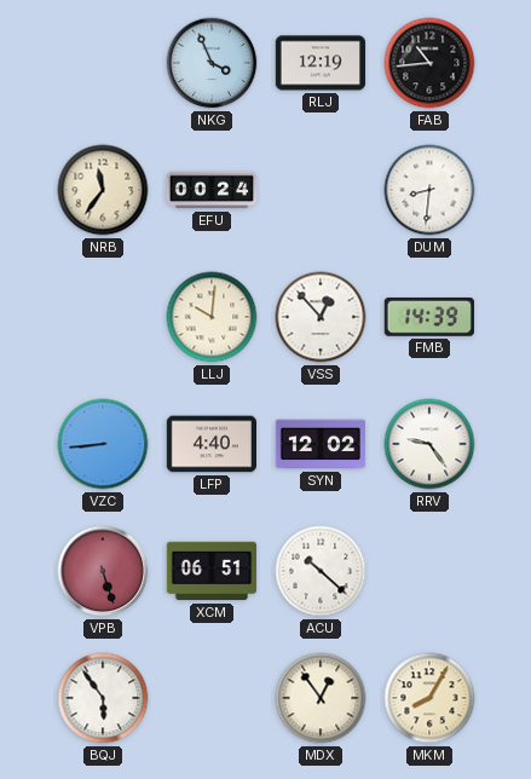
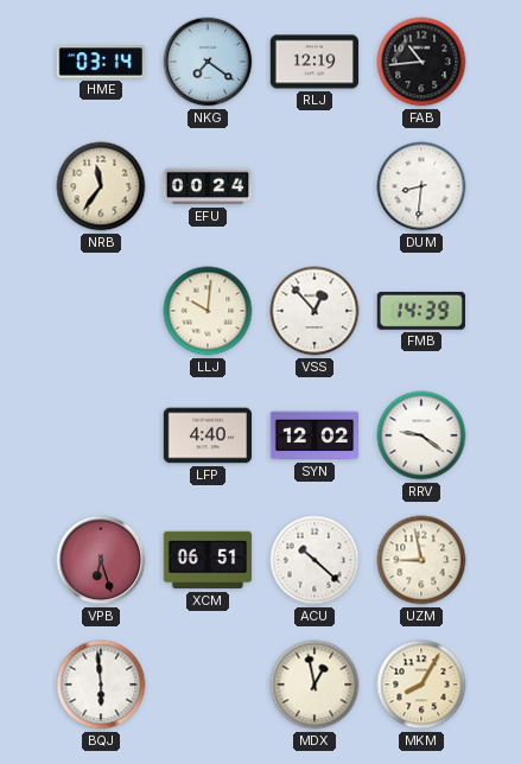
HME: none -> 03:14 (100, 62)
NKG: 3:56 -> 7:21 (208, 62)
VZC: 8:44 -> none (103, 444)
RRV: 9:24 -> 9:21 (421, 435)
VPB: 5:27 -> 6:27 (101, 560)
UZM: none -> 8:58 (421, 560)
BQJ: 5:54 -> 5:59 (101, 685)
MDX: 12:54 -> 12:58 (314, 685)
